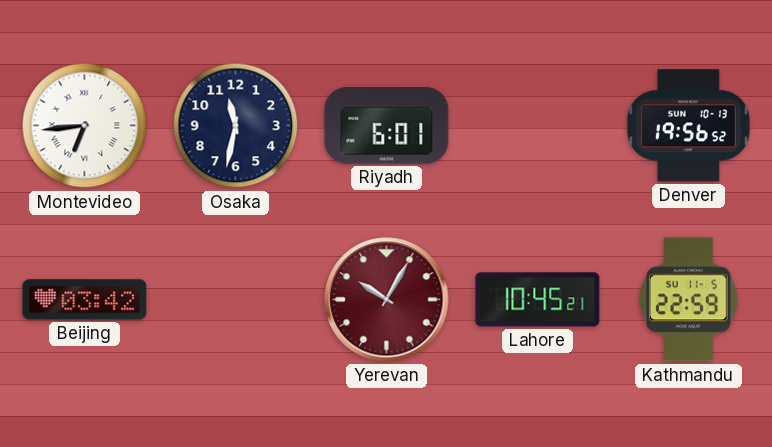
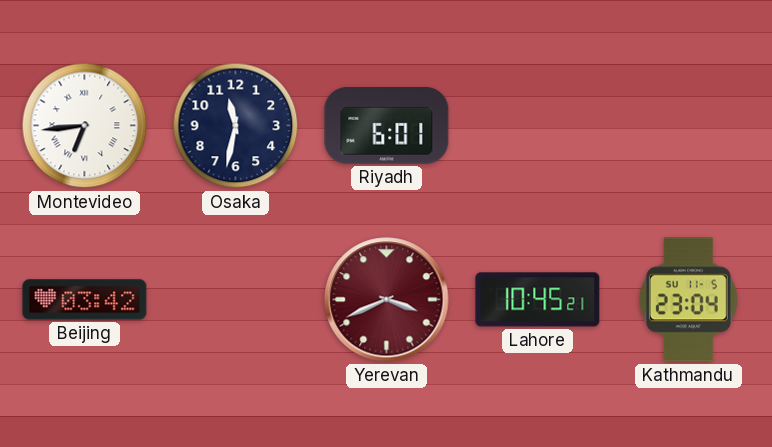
Denver: 19:56 -> none (688, 126)
Yerevan: 10:05 -> 3:41 (387, 300)
Kathmandu: 22:59 -> 23:04 (688, 300)
